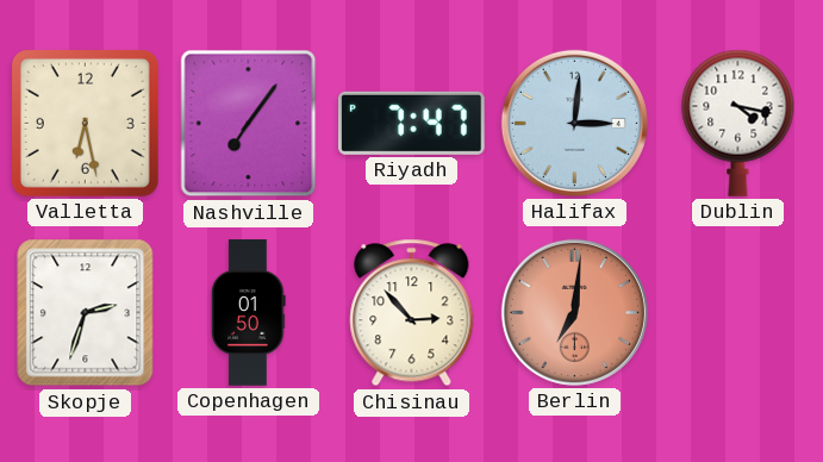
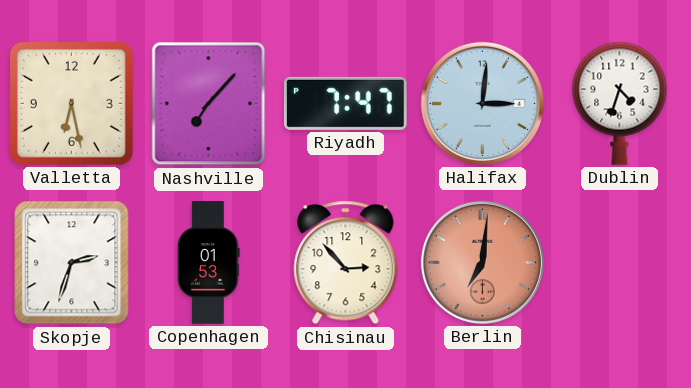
Nashville: 7:06 -> 7:07 (209, 104)
Dublin: 4:17 -> 4:33 (620, 103)
Copenhagen: 01:50 -> 01:53 (209, 263)
